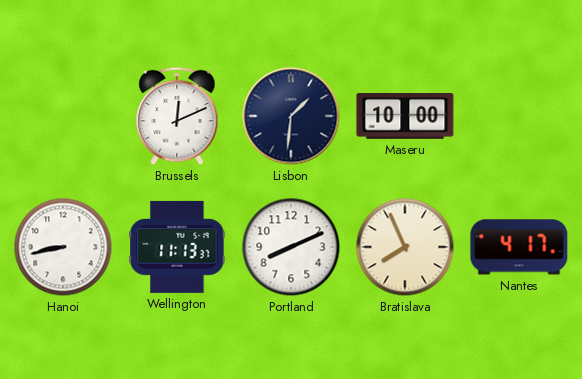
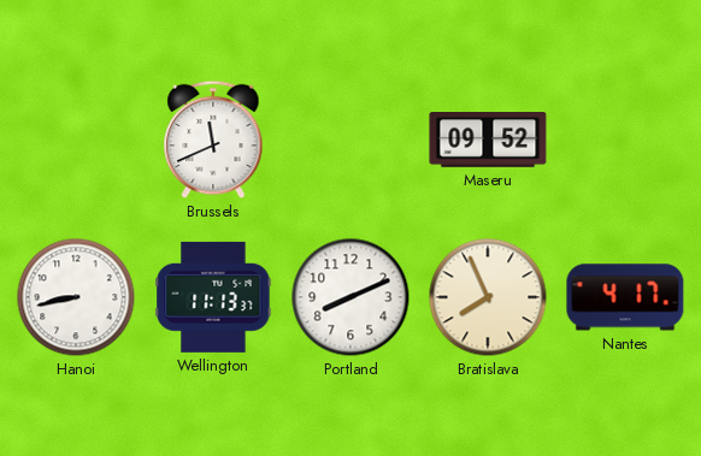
Brussels: 12:11 -> 11:41 (213, 140)
Lisbon: 1:31 -> none (291, 116)
Maseru: 10:00 -> 09:52 (488, 141)
